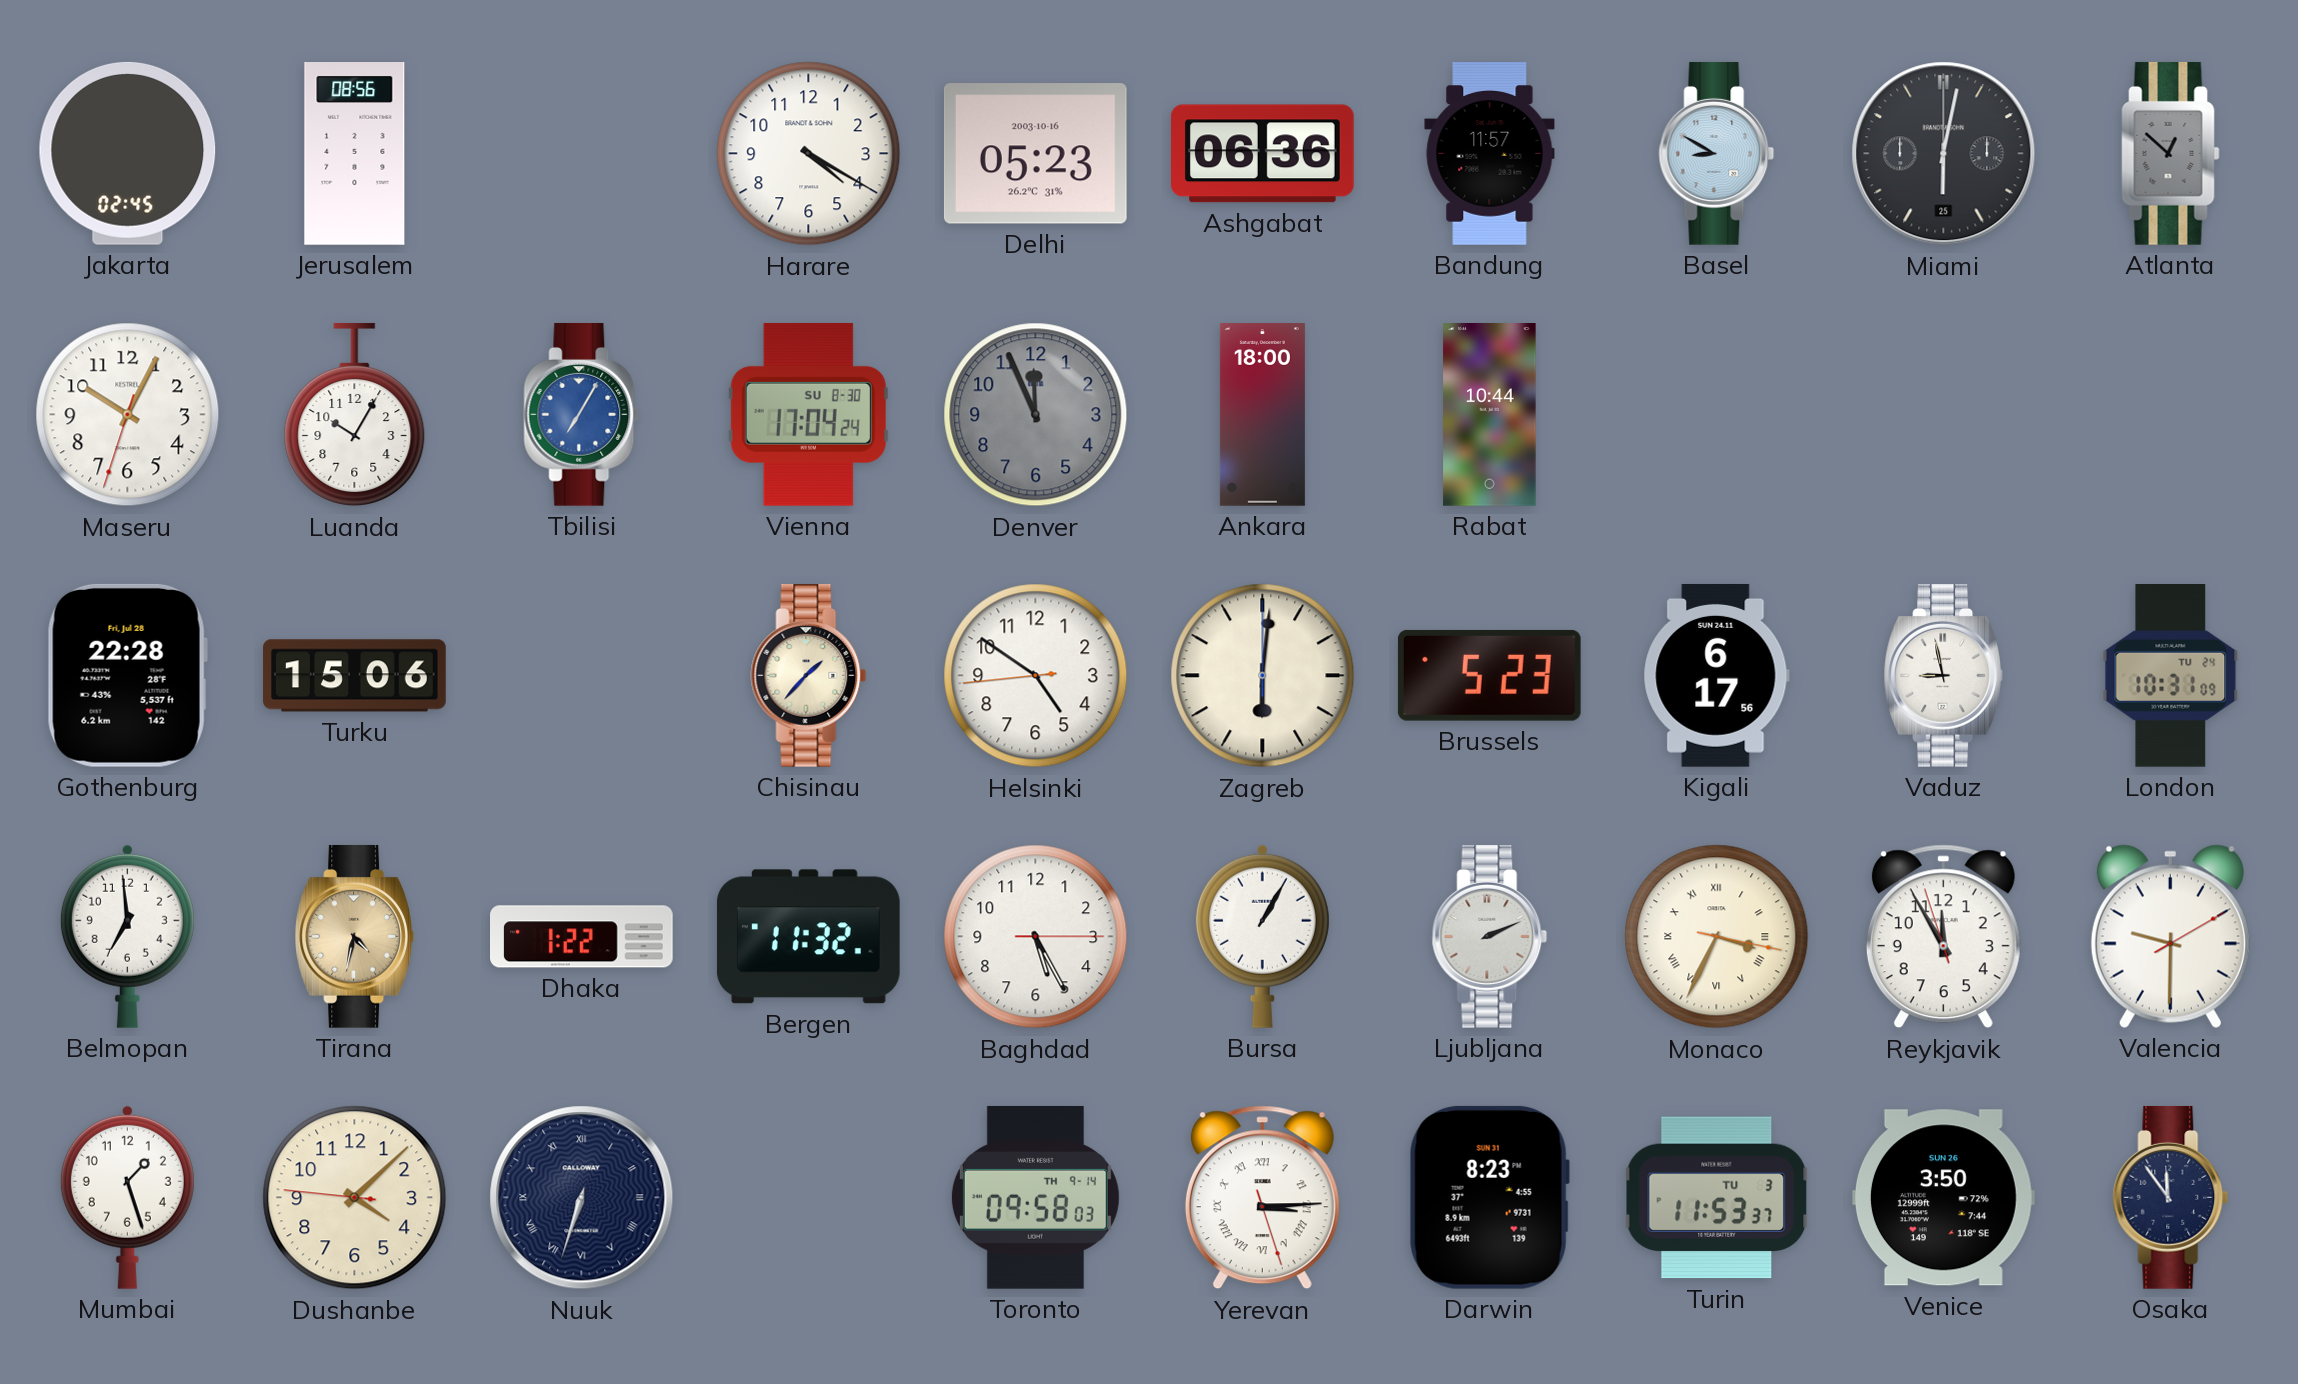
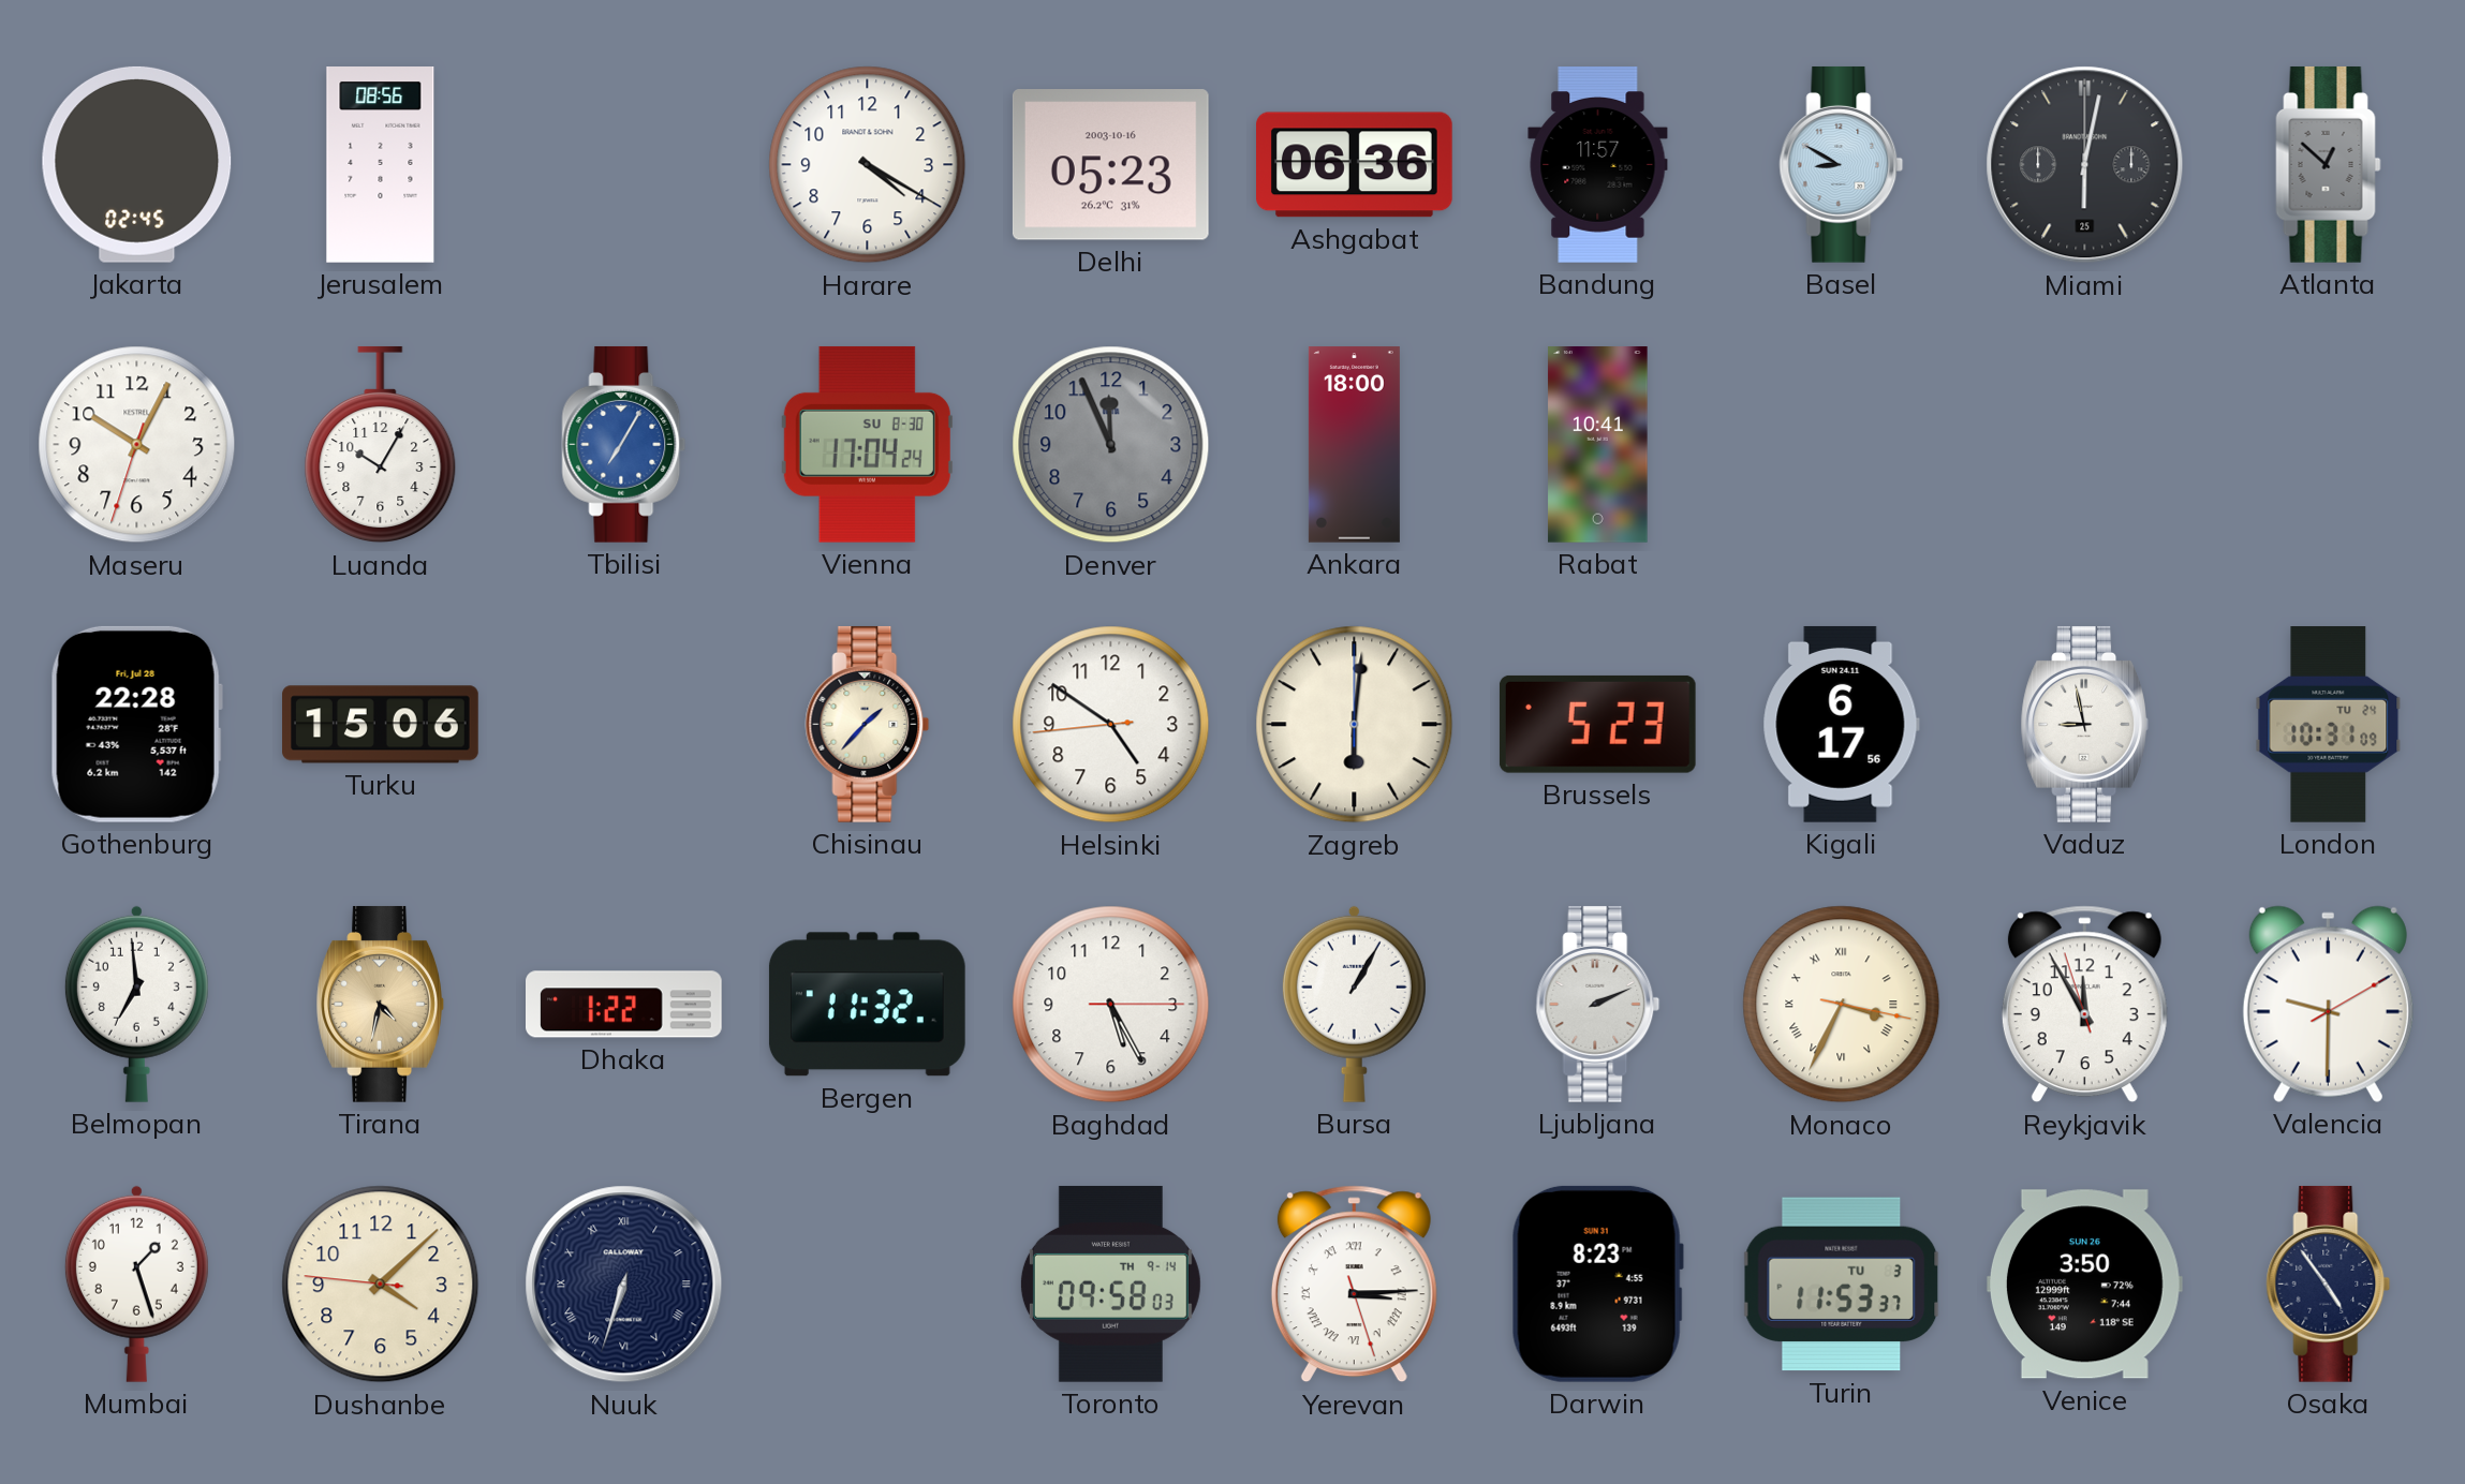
Rabat: 10:44 -> 10:41 (1598, 445)
Osaka: 11:54 -> 4:54 (2329, 1285)
